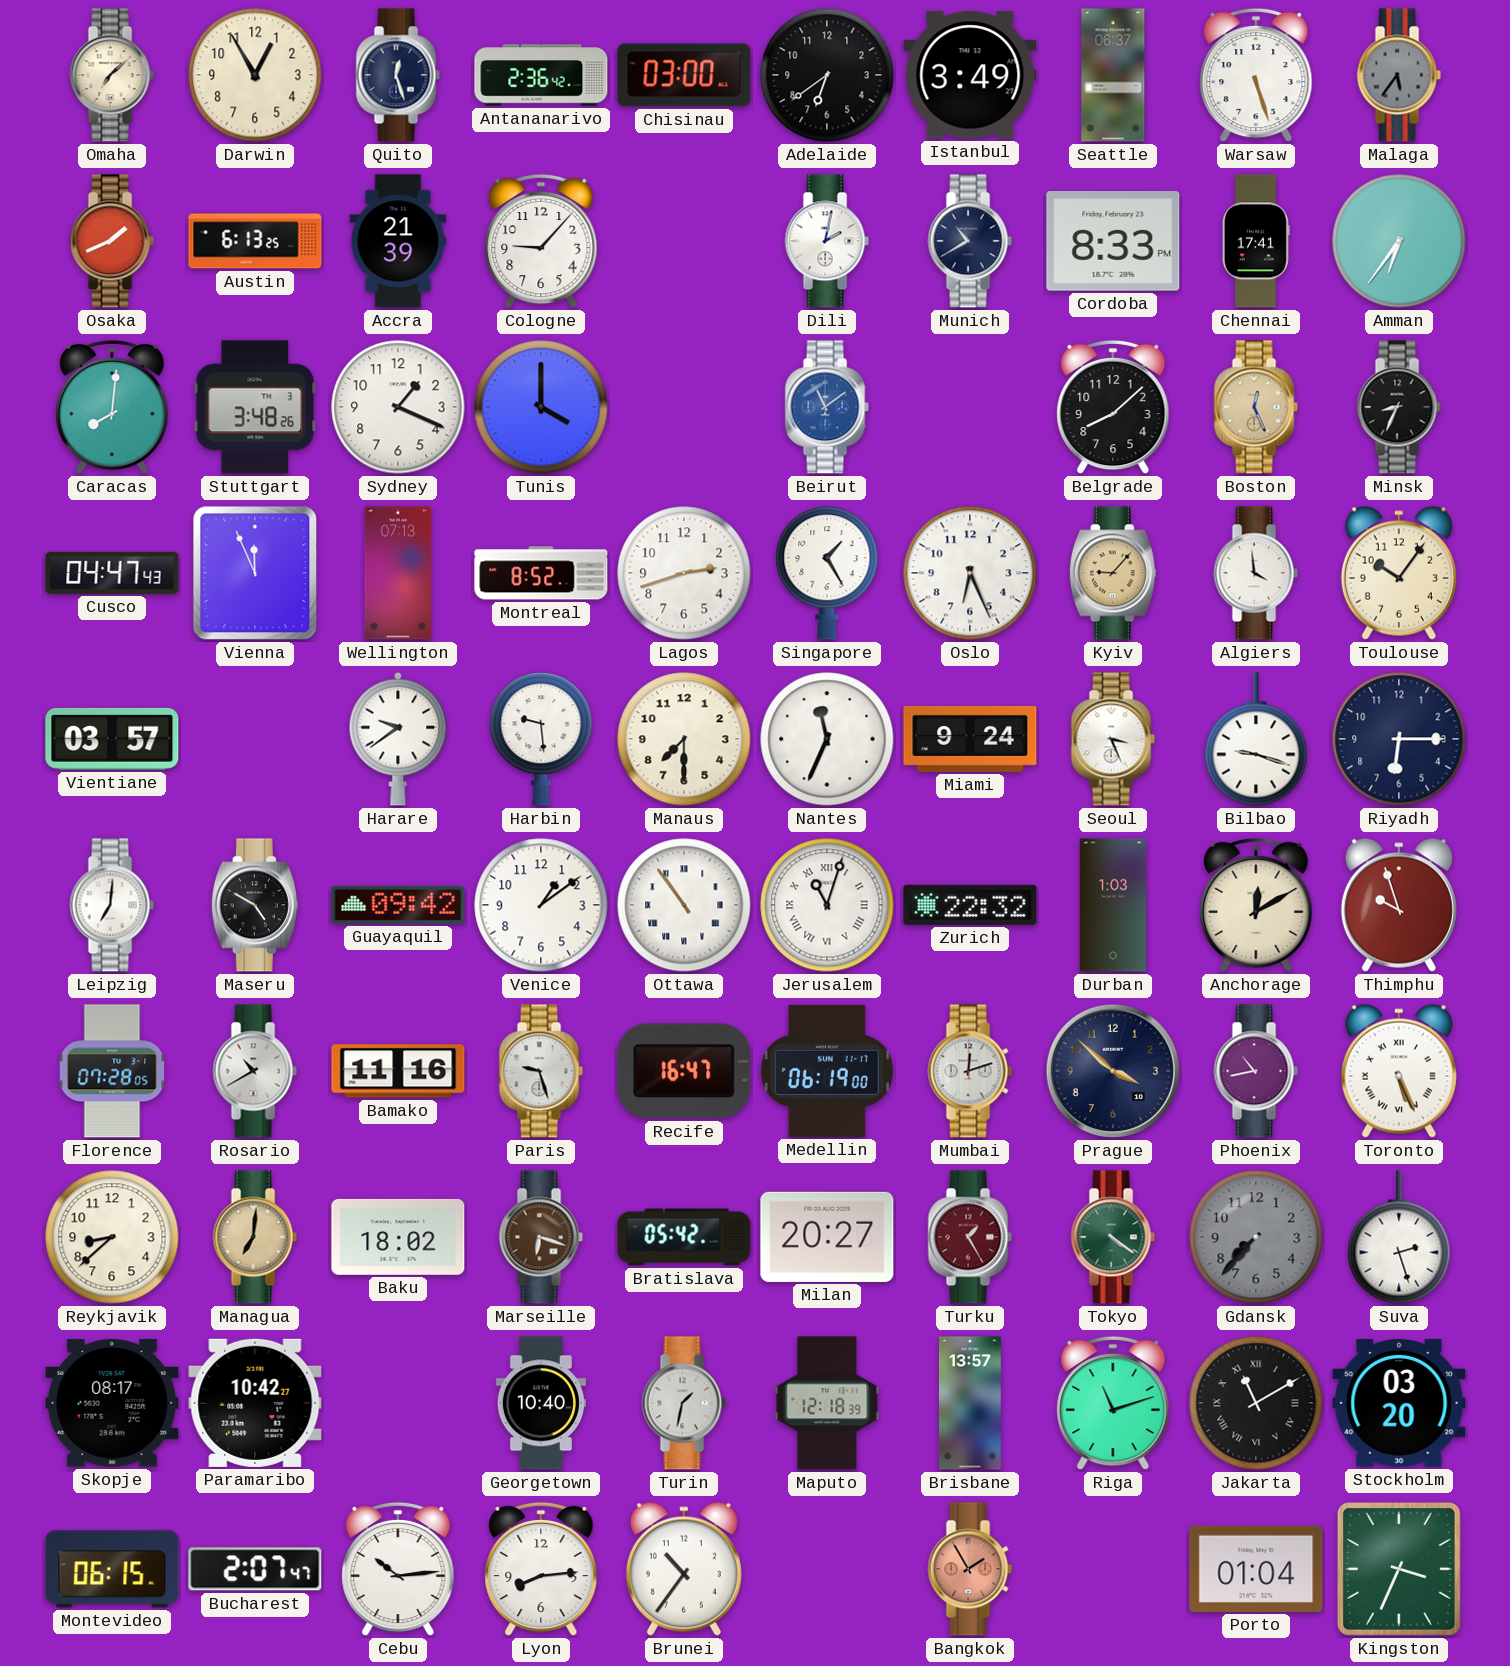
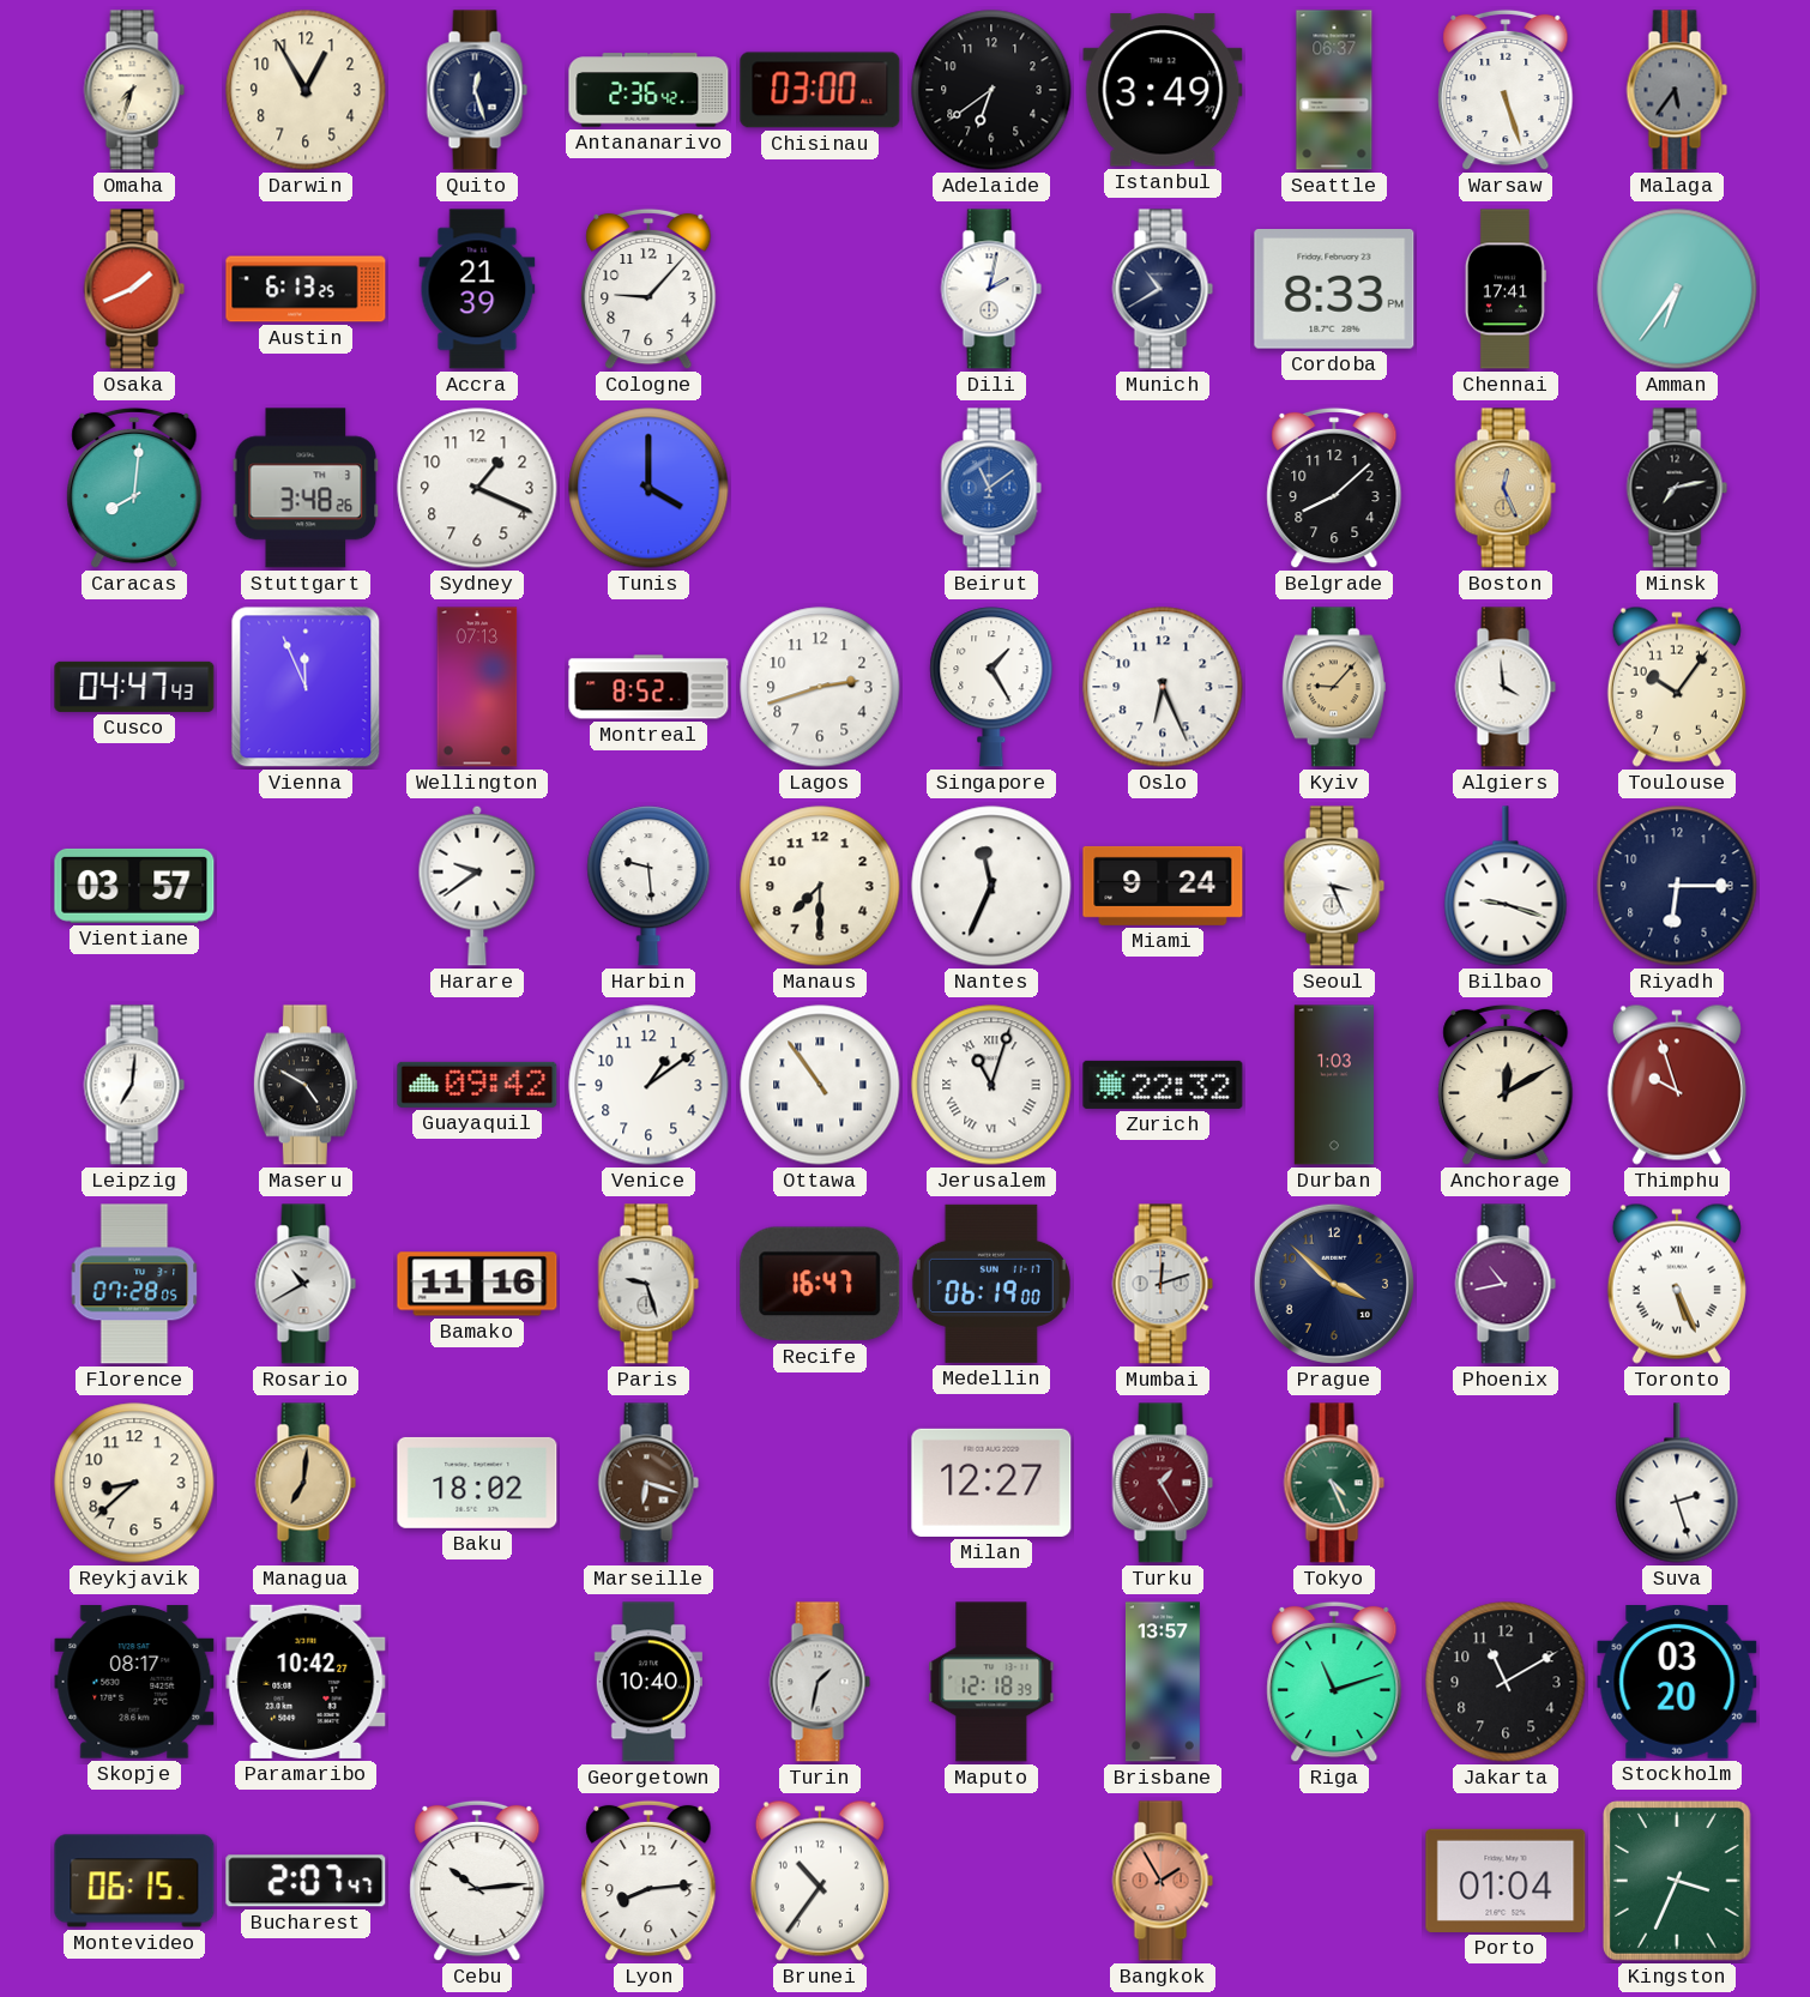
Omaha: 7:08 -> 7:33 (134, 90)
Minsk: 8:34 -> 7:13 (1677, 488)
Bratislava: 05:42 -> none (684, 1237)
Milan: 20:27 -> 12:27 (991, 1483)
Tokyo: 4:21 -> 4:26 (1334, 1483)
Gdansk: 7:37 -> none (1256, 1237)
Jakarta numerals: Roman -> Arabic (1506, 1682)
